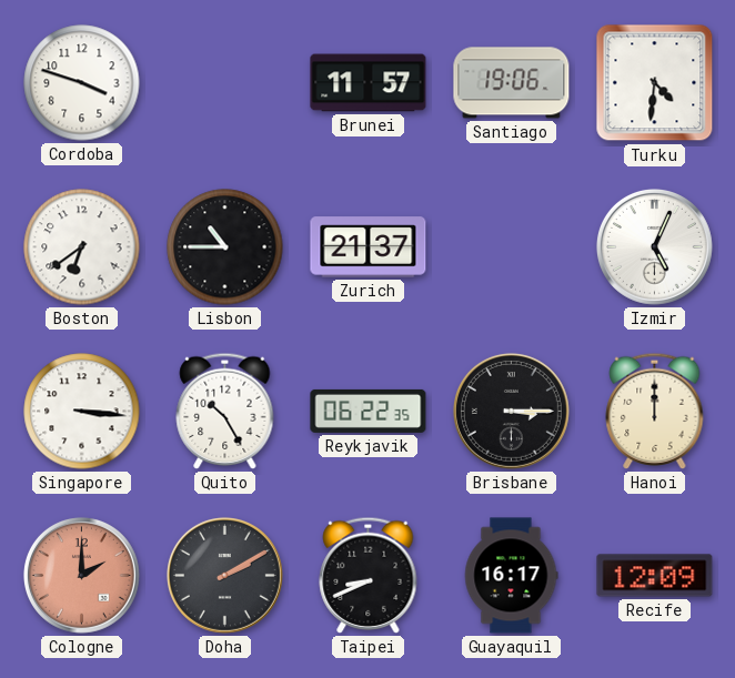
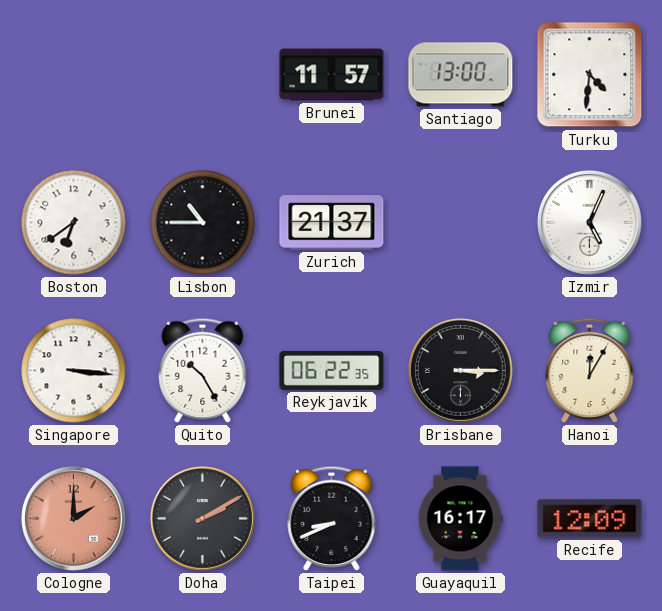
Cordoba: 3:48 -> none (82, 83)
Santiago: 19:06 -> 13:00 (461, 75)
Hanoi: 12:00 -> 12:05 (590, 370)
